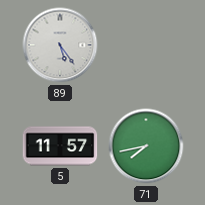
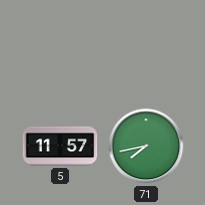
89: 5:24 -> none (60, 45)
